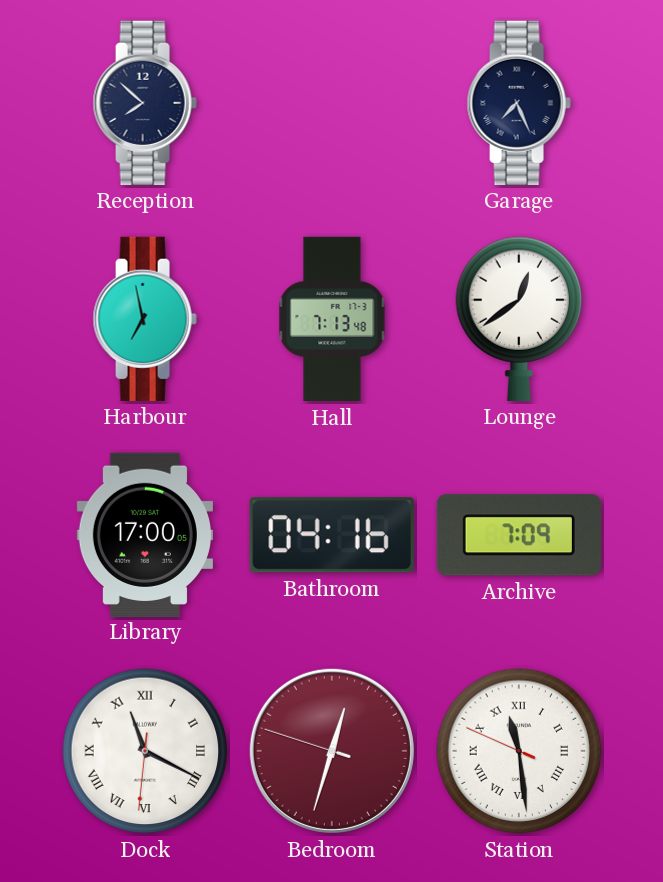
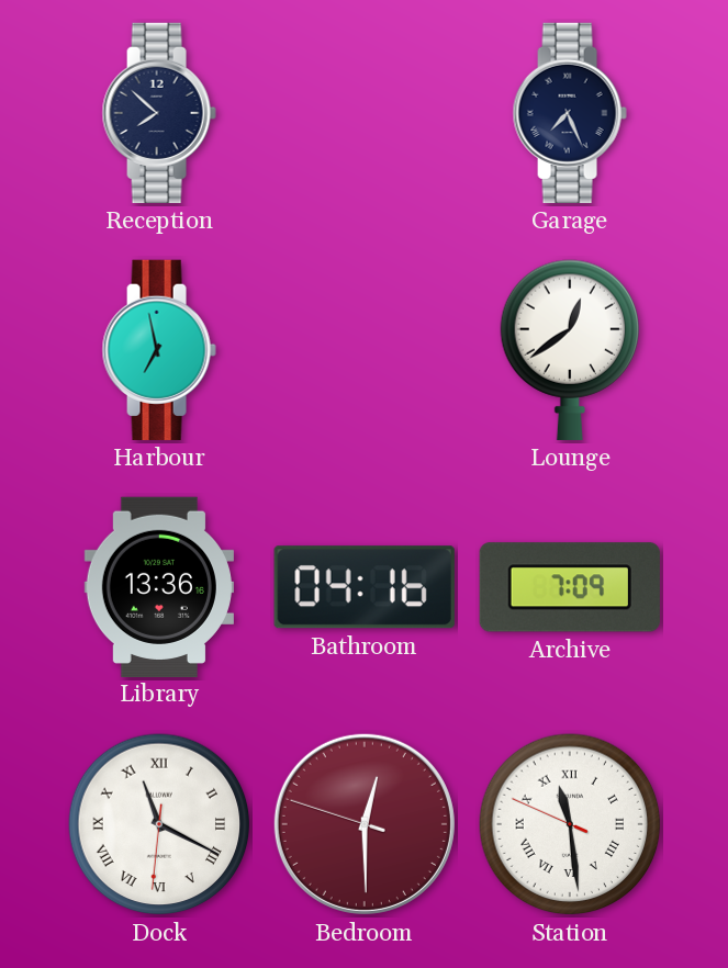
Hall: 7:13 -> none (332, 319)
Library: 17:00 -> 13:36 (159, 586)
Bedroom: 12:32 -> 12:29 (365, 824)
